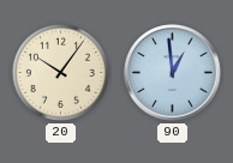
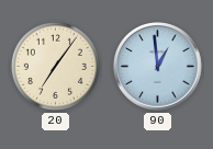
20: 10:06 -> 7:06 (55, 66)
